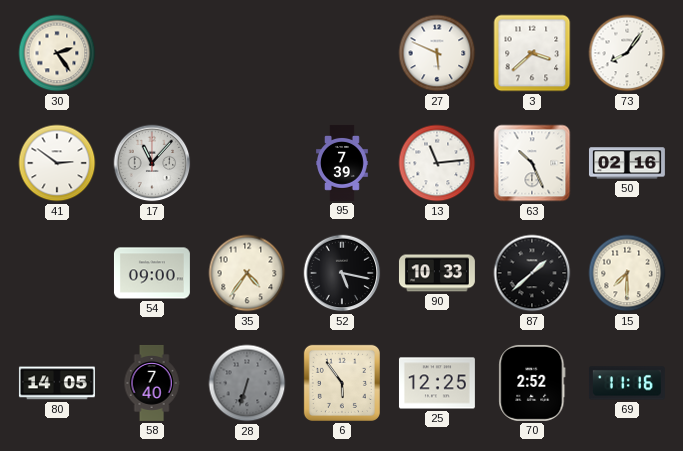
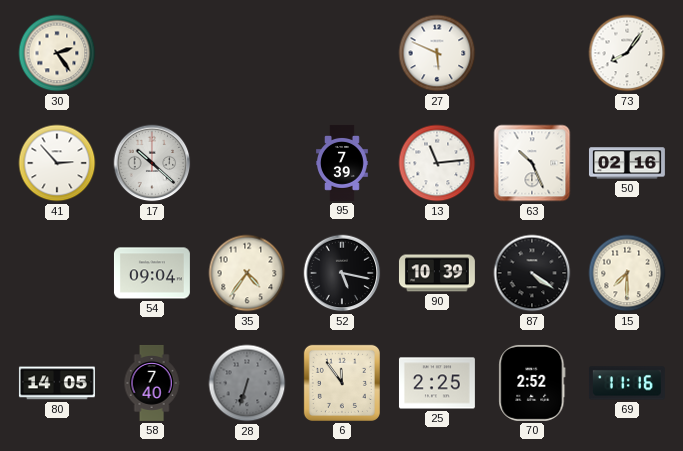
3: 3:38 -> none (532, 53)
41: 2:51 -> 2:53 (57, 163)
17: 11:07 -> 10:22 (152, 163)
54: 09:00 -> 09:04 (152, 273)
90: 10:33 -> 10:39 (437, 273)
87: 1:38 -> 4:21 (532, 273)
6: 5:54 -> 11:54 (342, 383)
25: 12:25 -> 2:25 (437, 383)
